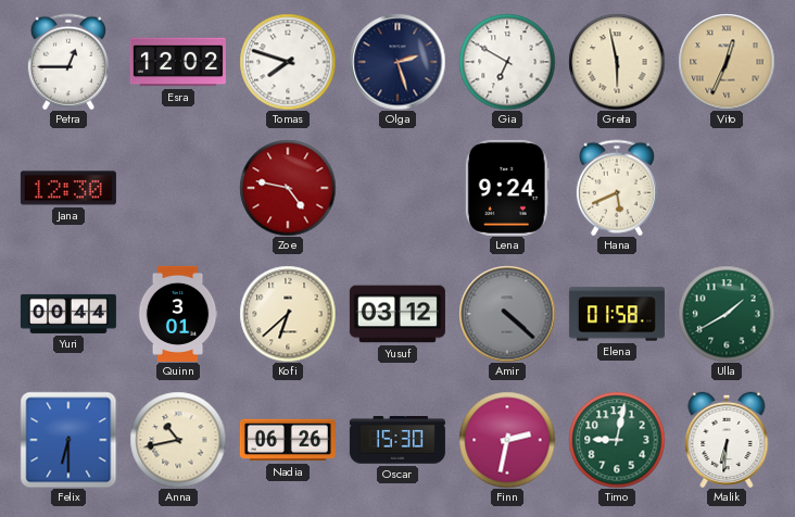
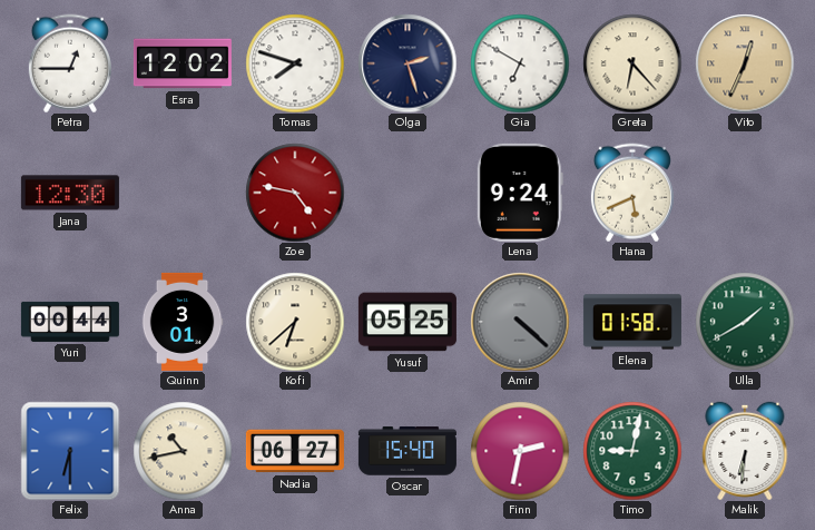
Greta: 5:58 -> 6:23 (632, 63)
Yusuf: 03:12 -> 05:25 (407, 322)
Nadia: 06:26 -> 06:27 (295, 451)
Oscar: 15:30 -> 15:40 (407, 451)
